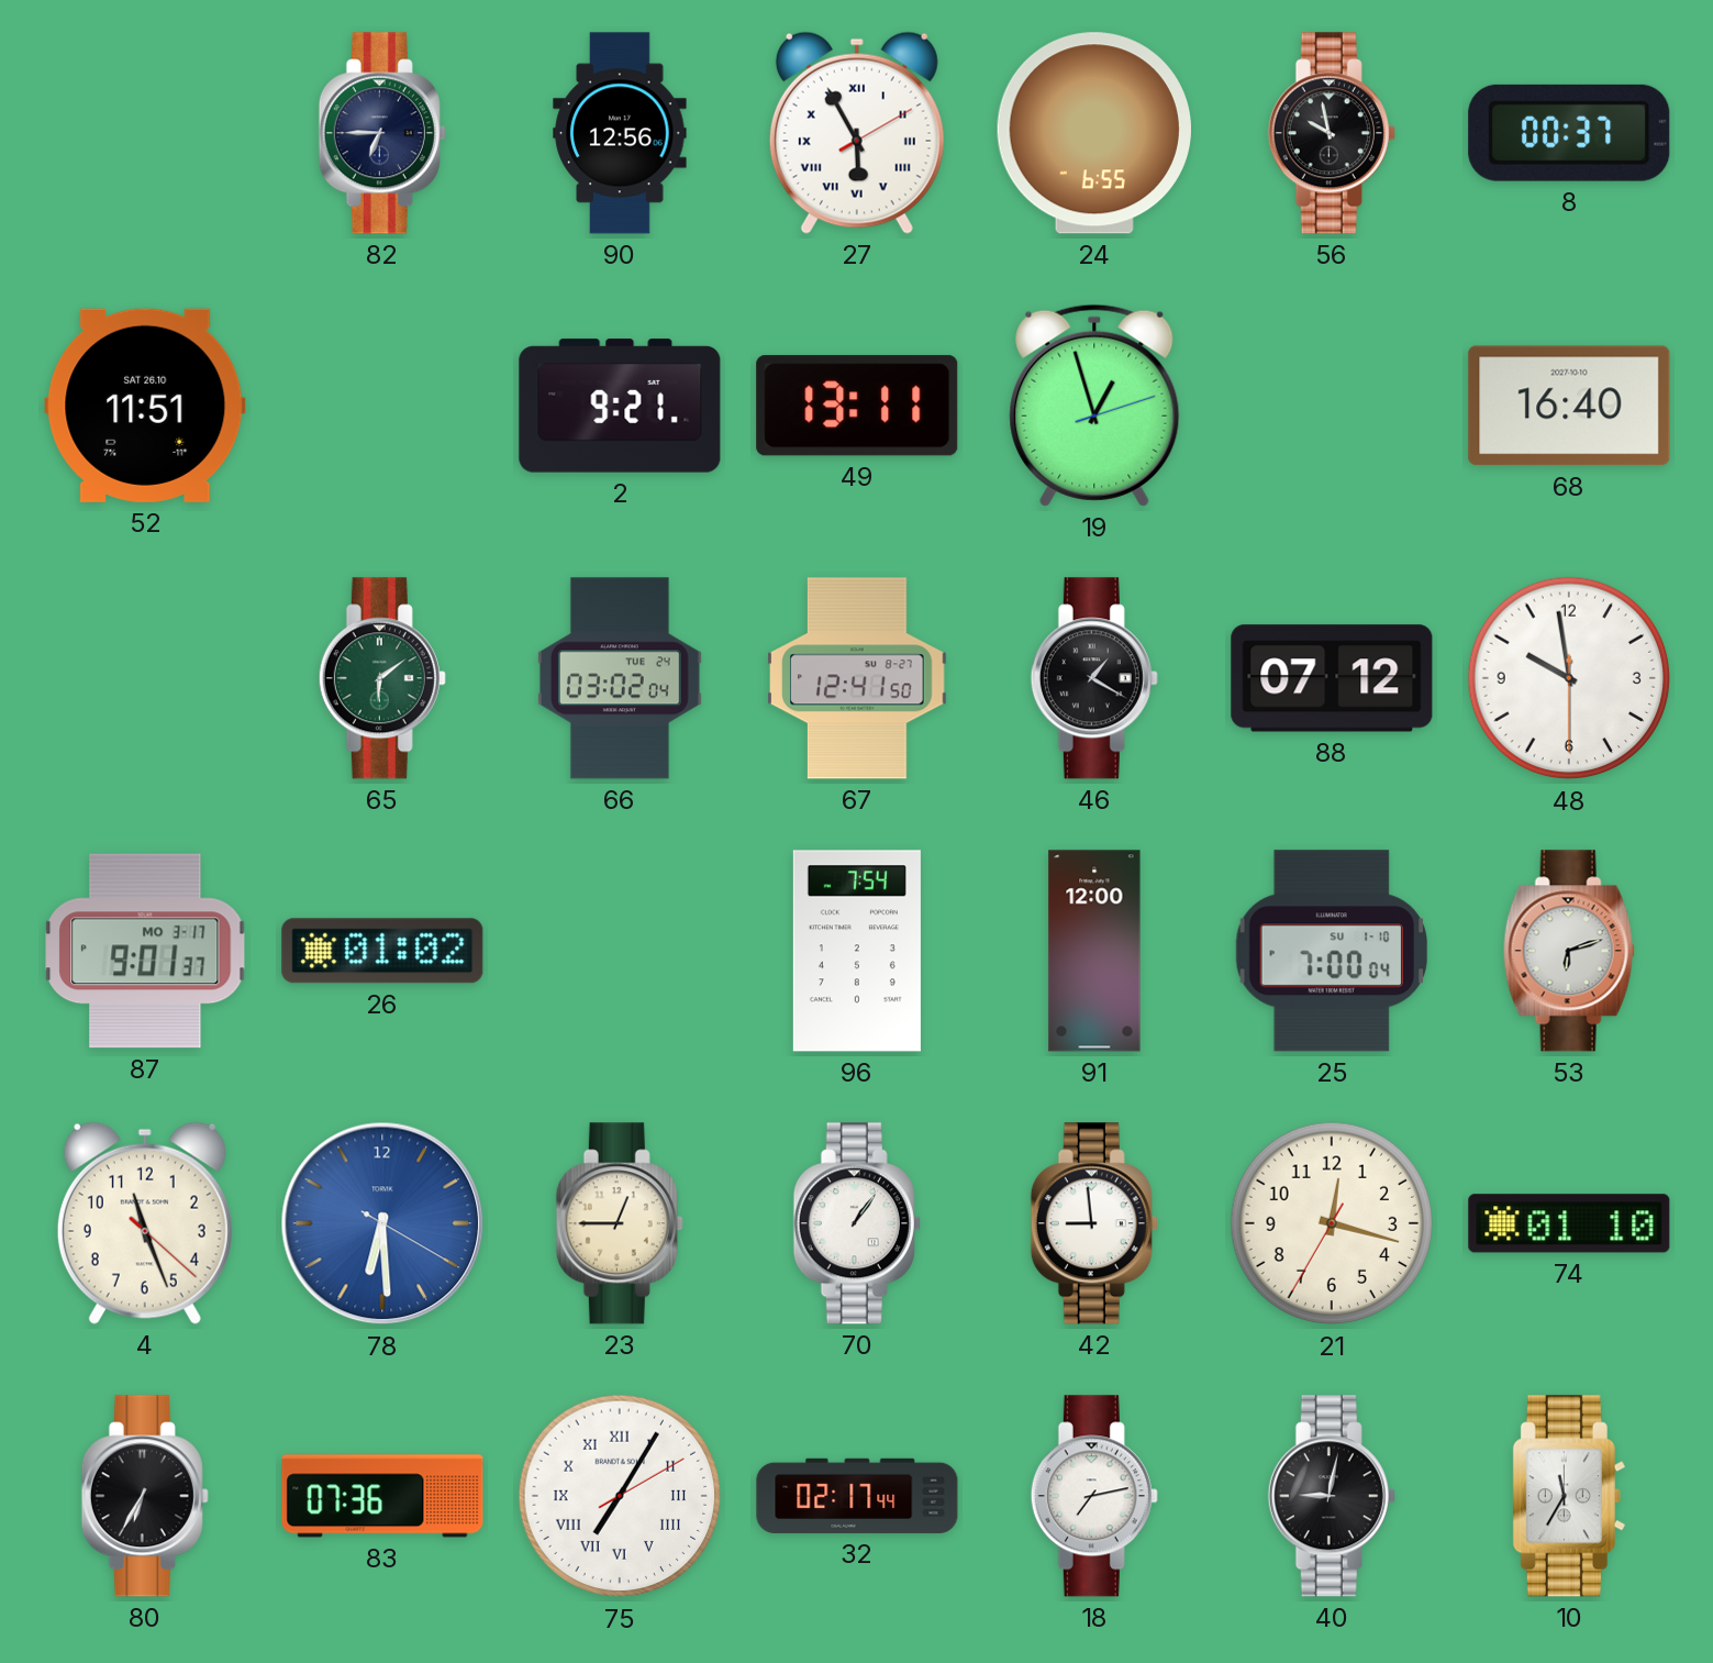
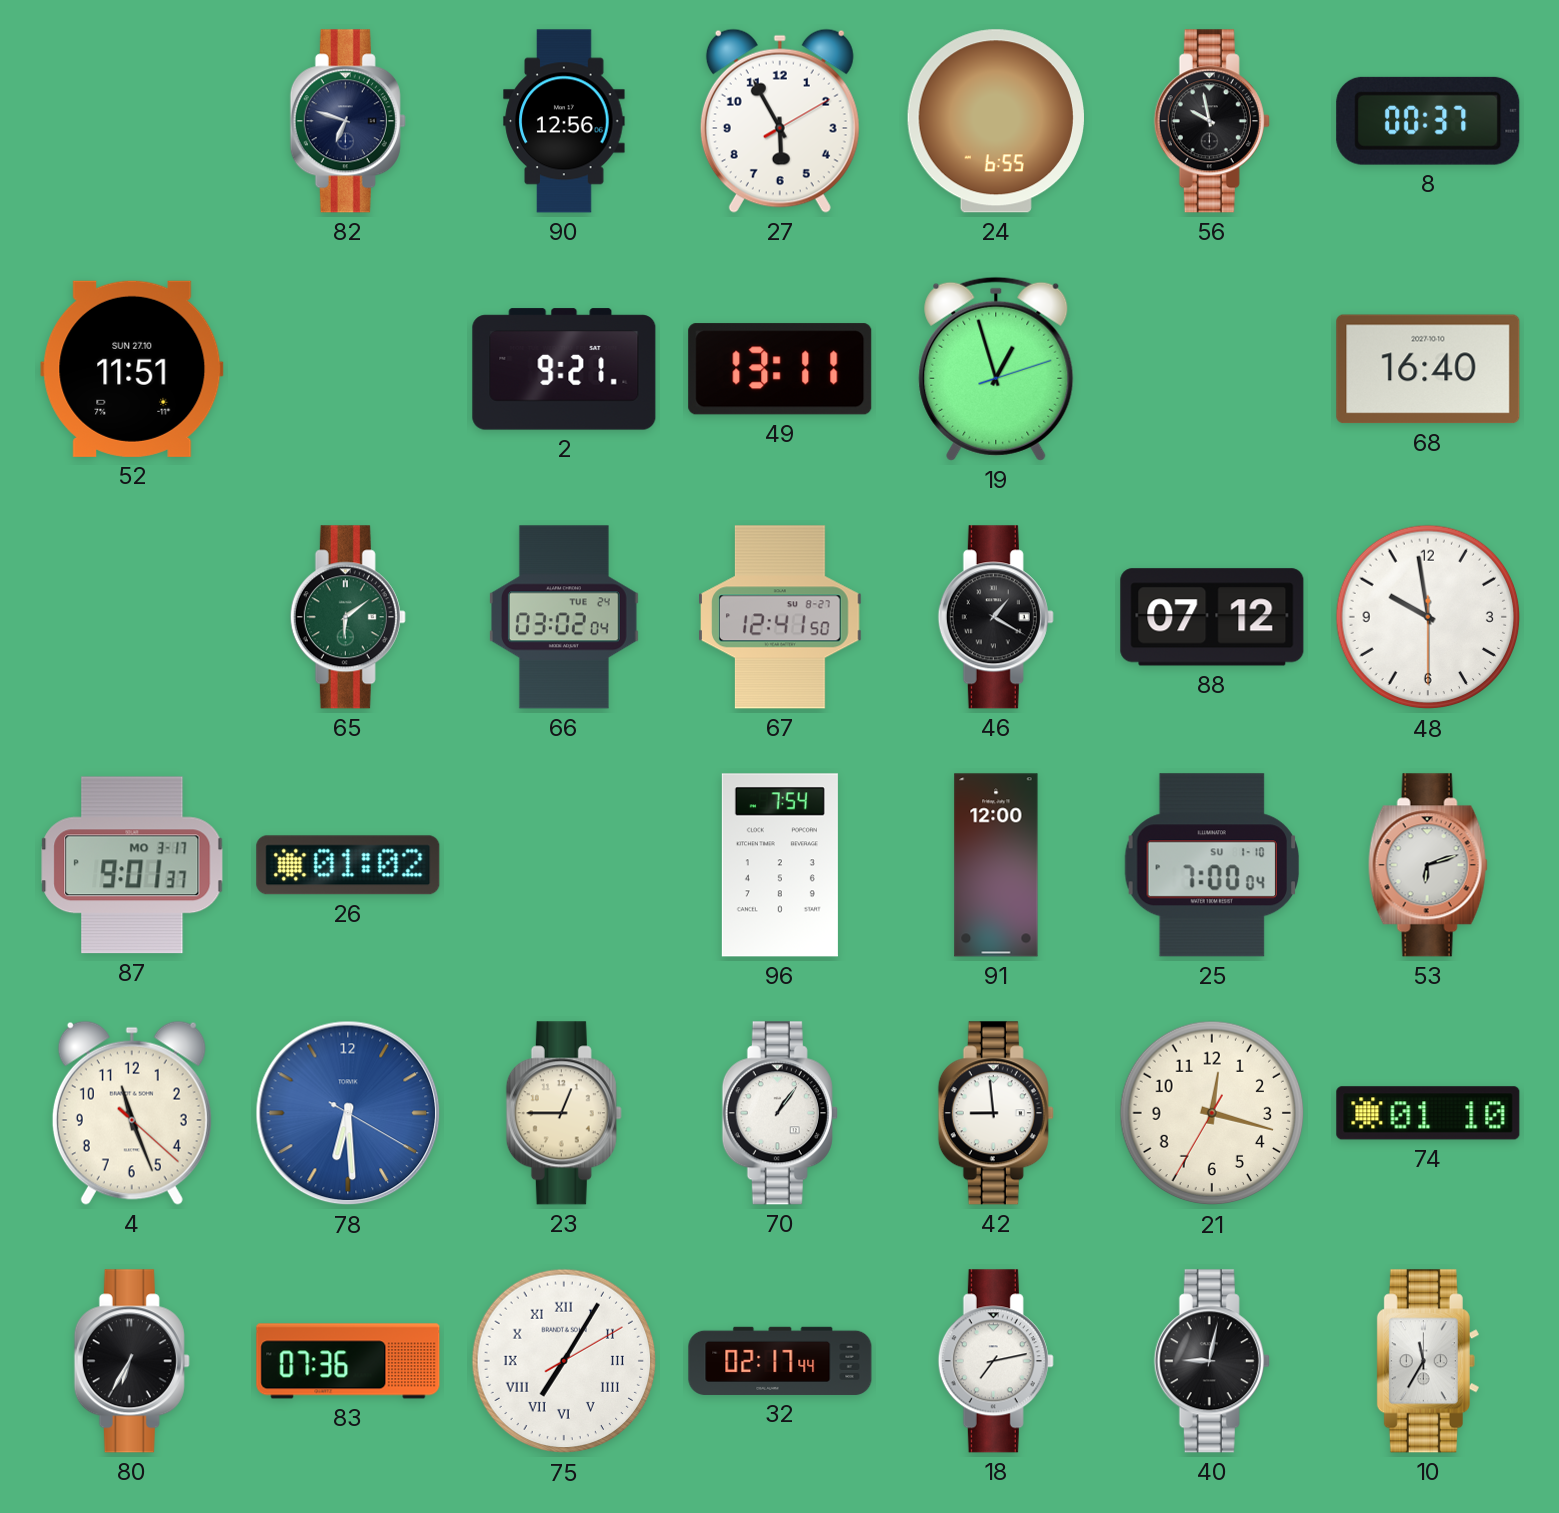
82: 6:45 -> 6:48 (348, 121)
27 numerals: Roman -> Arabic (780, 121)
52 date: SAT 26.10 -> SUN 27.10 (132, 369)
